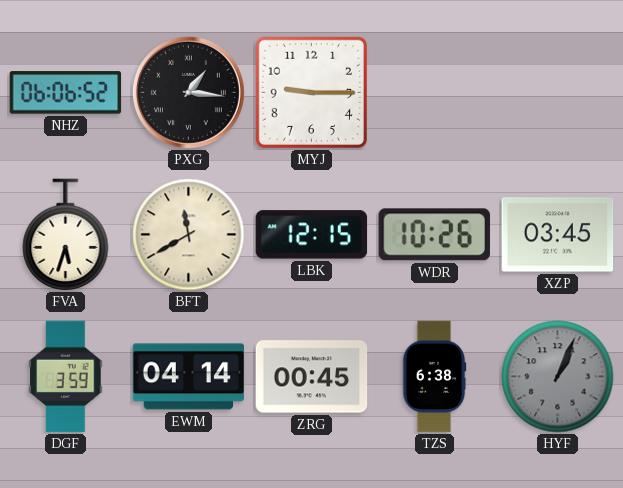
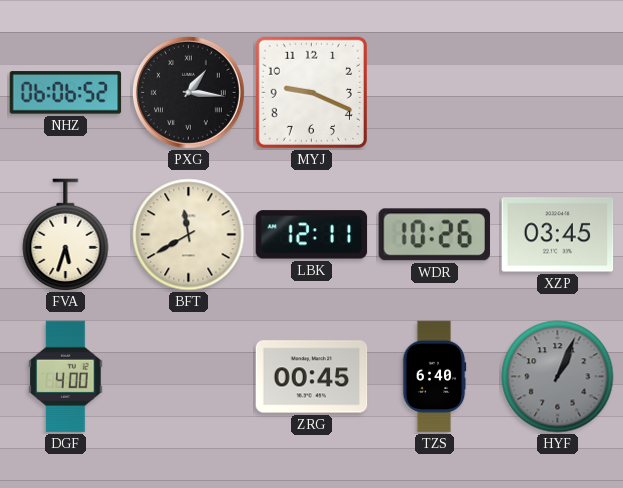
MYJ: 9:15 -> 9:19 (311, 92)
LBK: 12:15 -> 12:11 (312, 235)
DGF: 3:59 -> 4:00 (66, 377)
EWM: 04:14 -> none (189, 377)
TZS: 6:38 -> 6:40 (434, 377)
